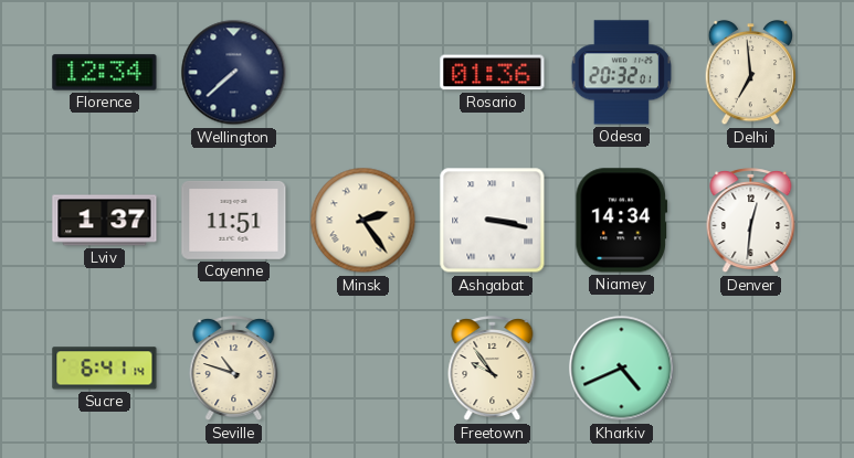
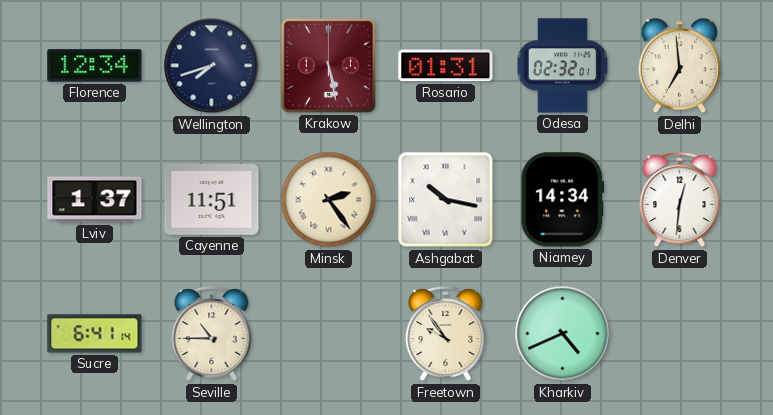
Wellington: 7:38 -> 7:42 (212, 66)
Krakow: none -> 5:28 (328, 65)
Rosario: 01:36 -> 01:31 (446, 66)
Odesa: 20:32 -> 02:32 (562, 66)
Ashgabat: 3:17 -> 10:17 (446, 200)
Seville: 10:48 -> 10:45 (212, 334)
